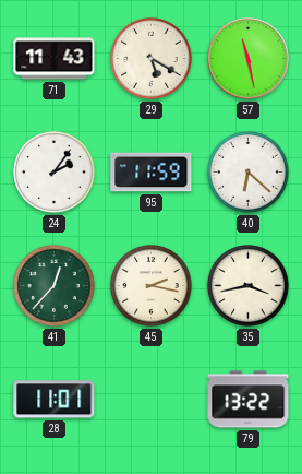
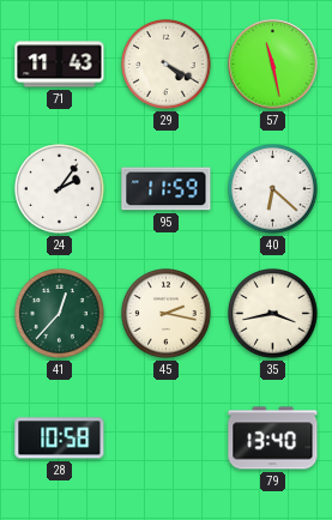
29: 5:20 -> 4:20 (167, 65)
28: 11:01 -> 10:58 (60, 439)
79: 13:22 -> 13:40 (273, 439)
